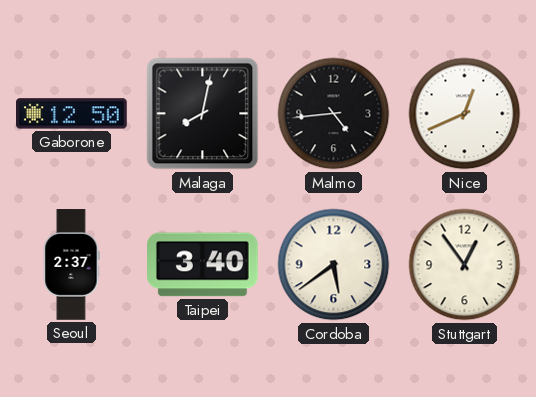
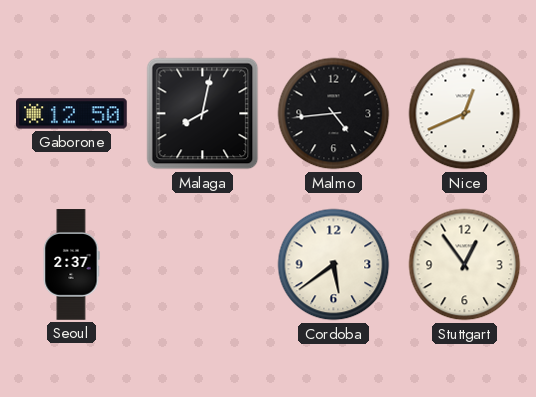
Taipei: 3:40 -> none (203, 265)
